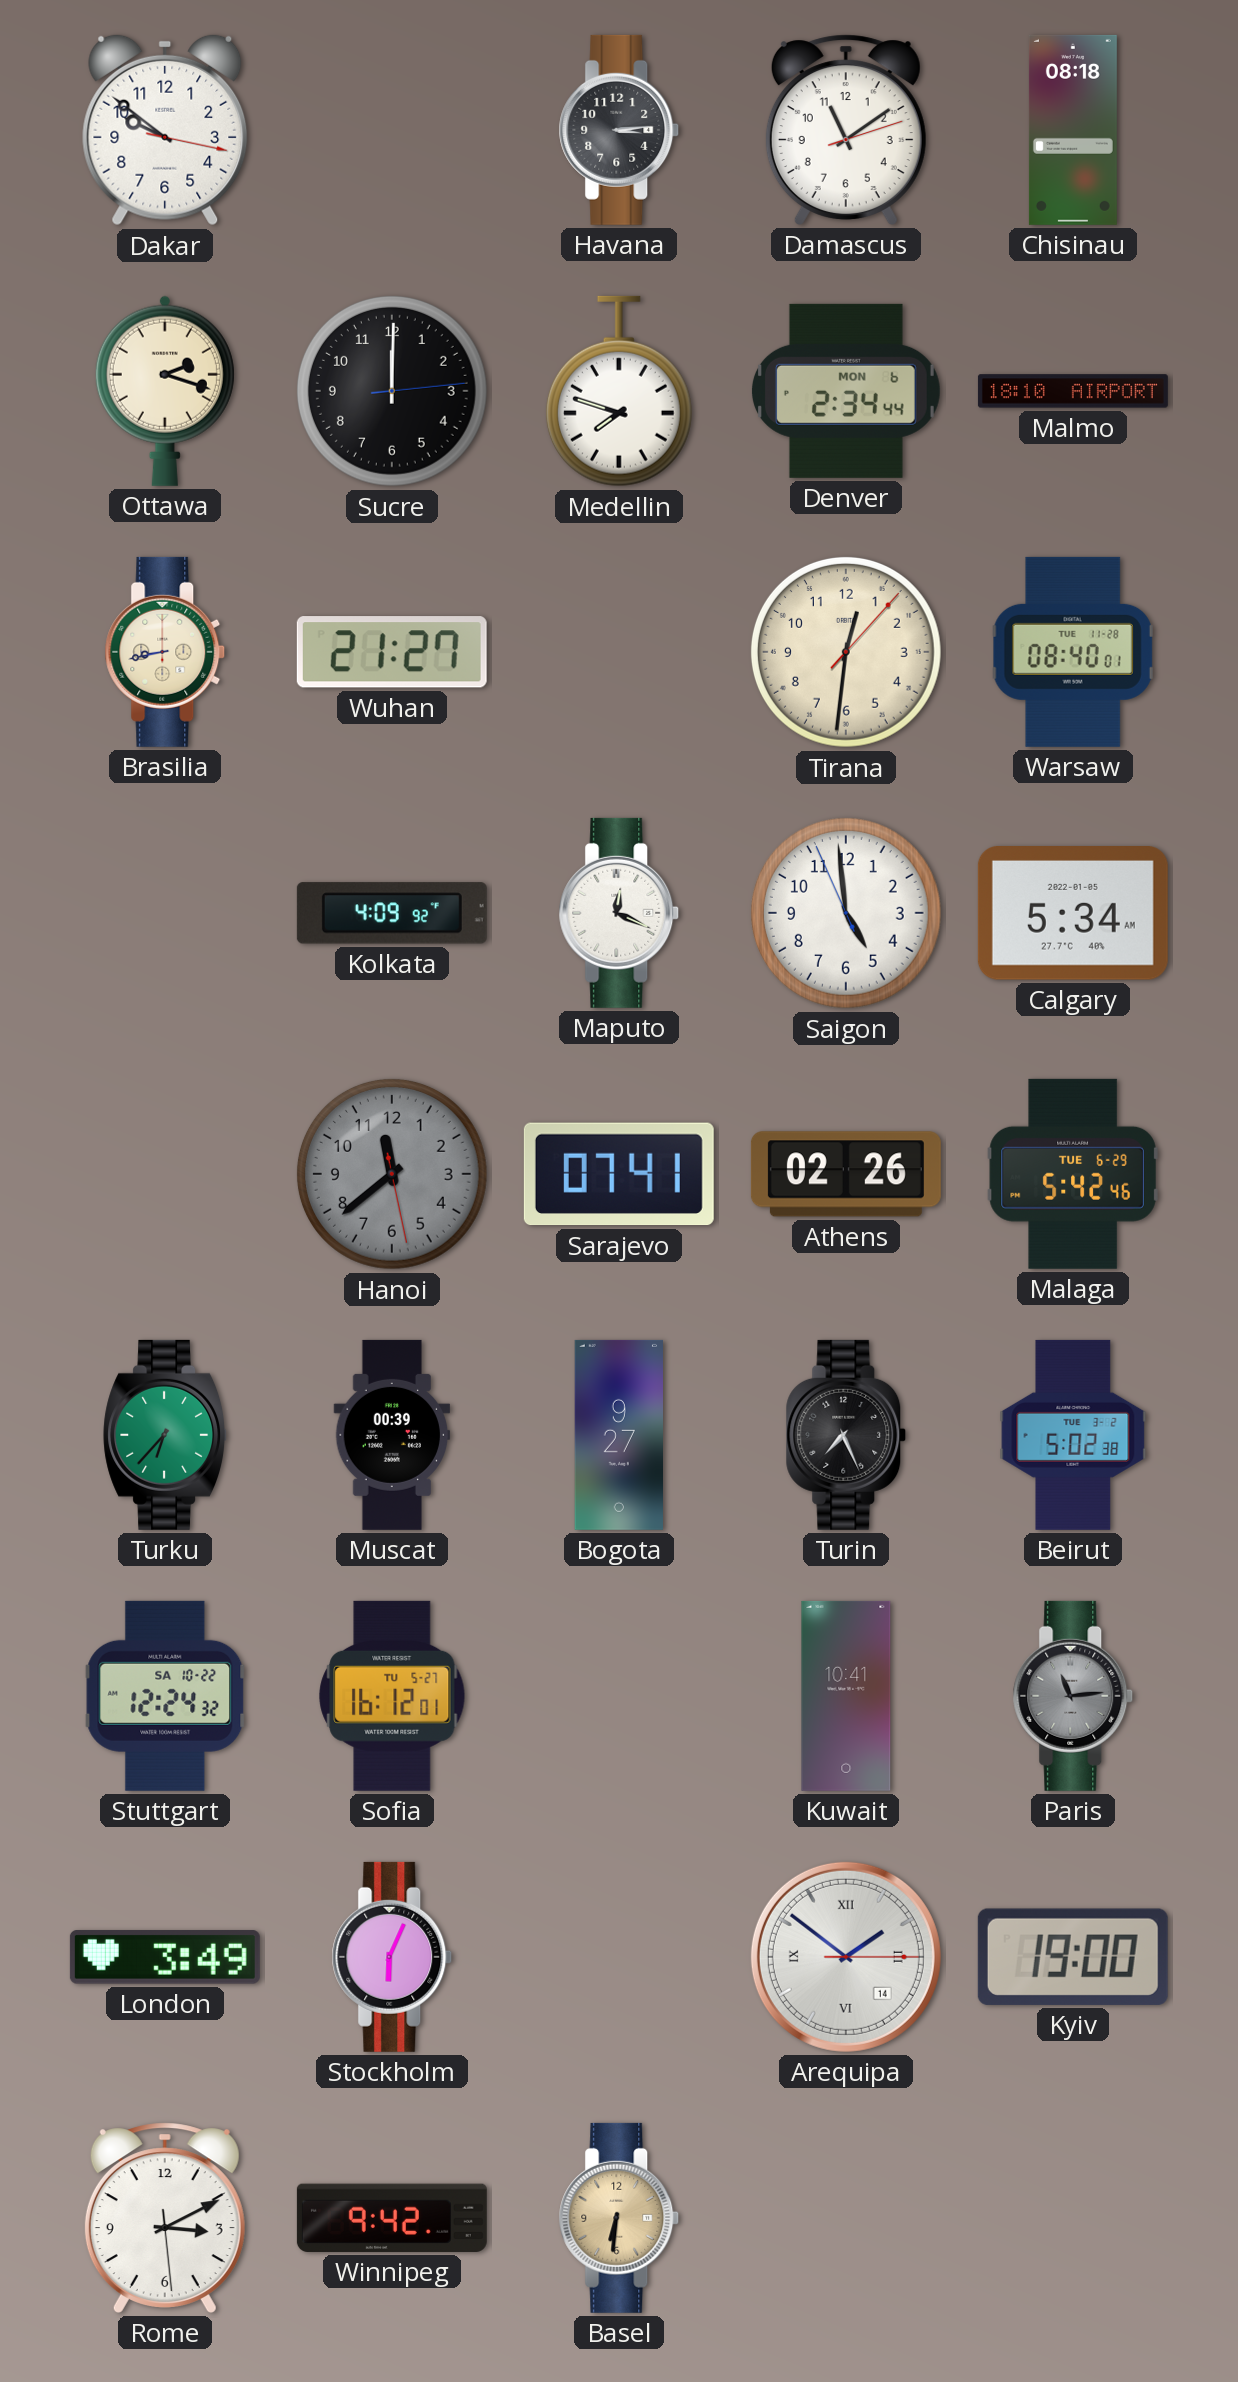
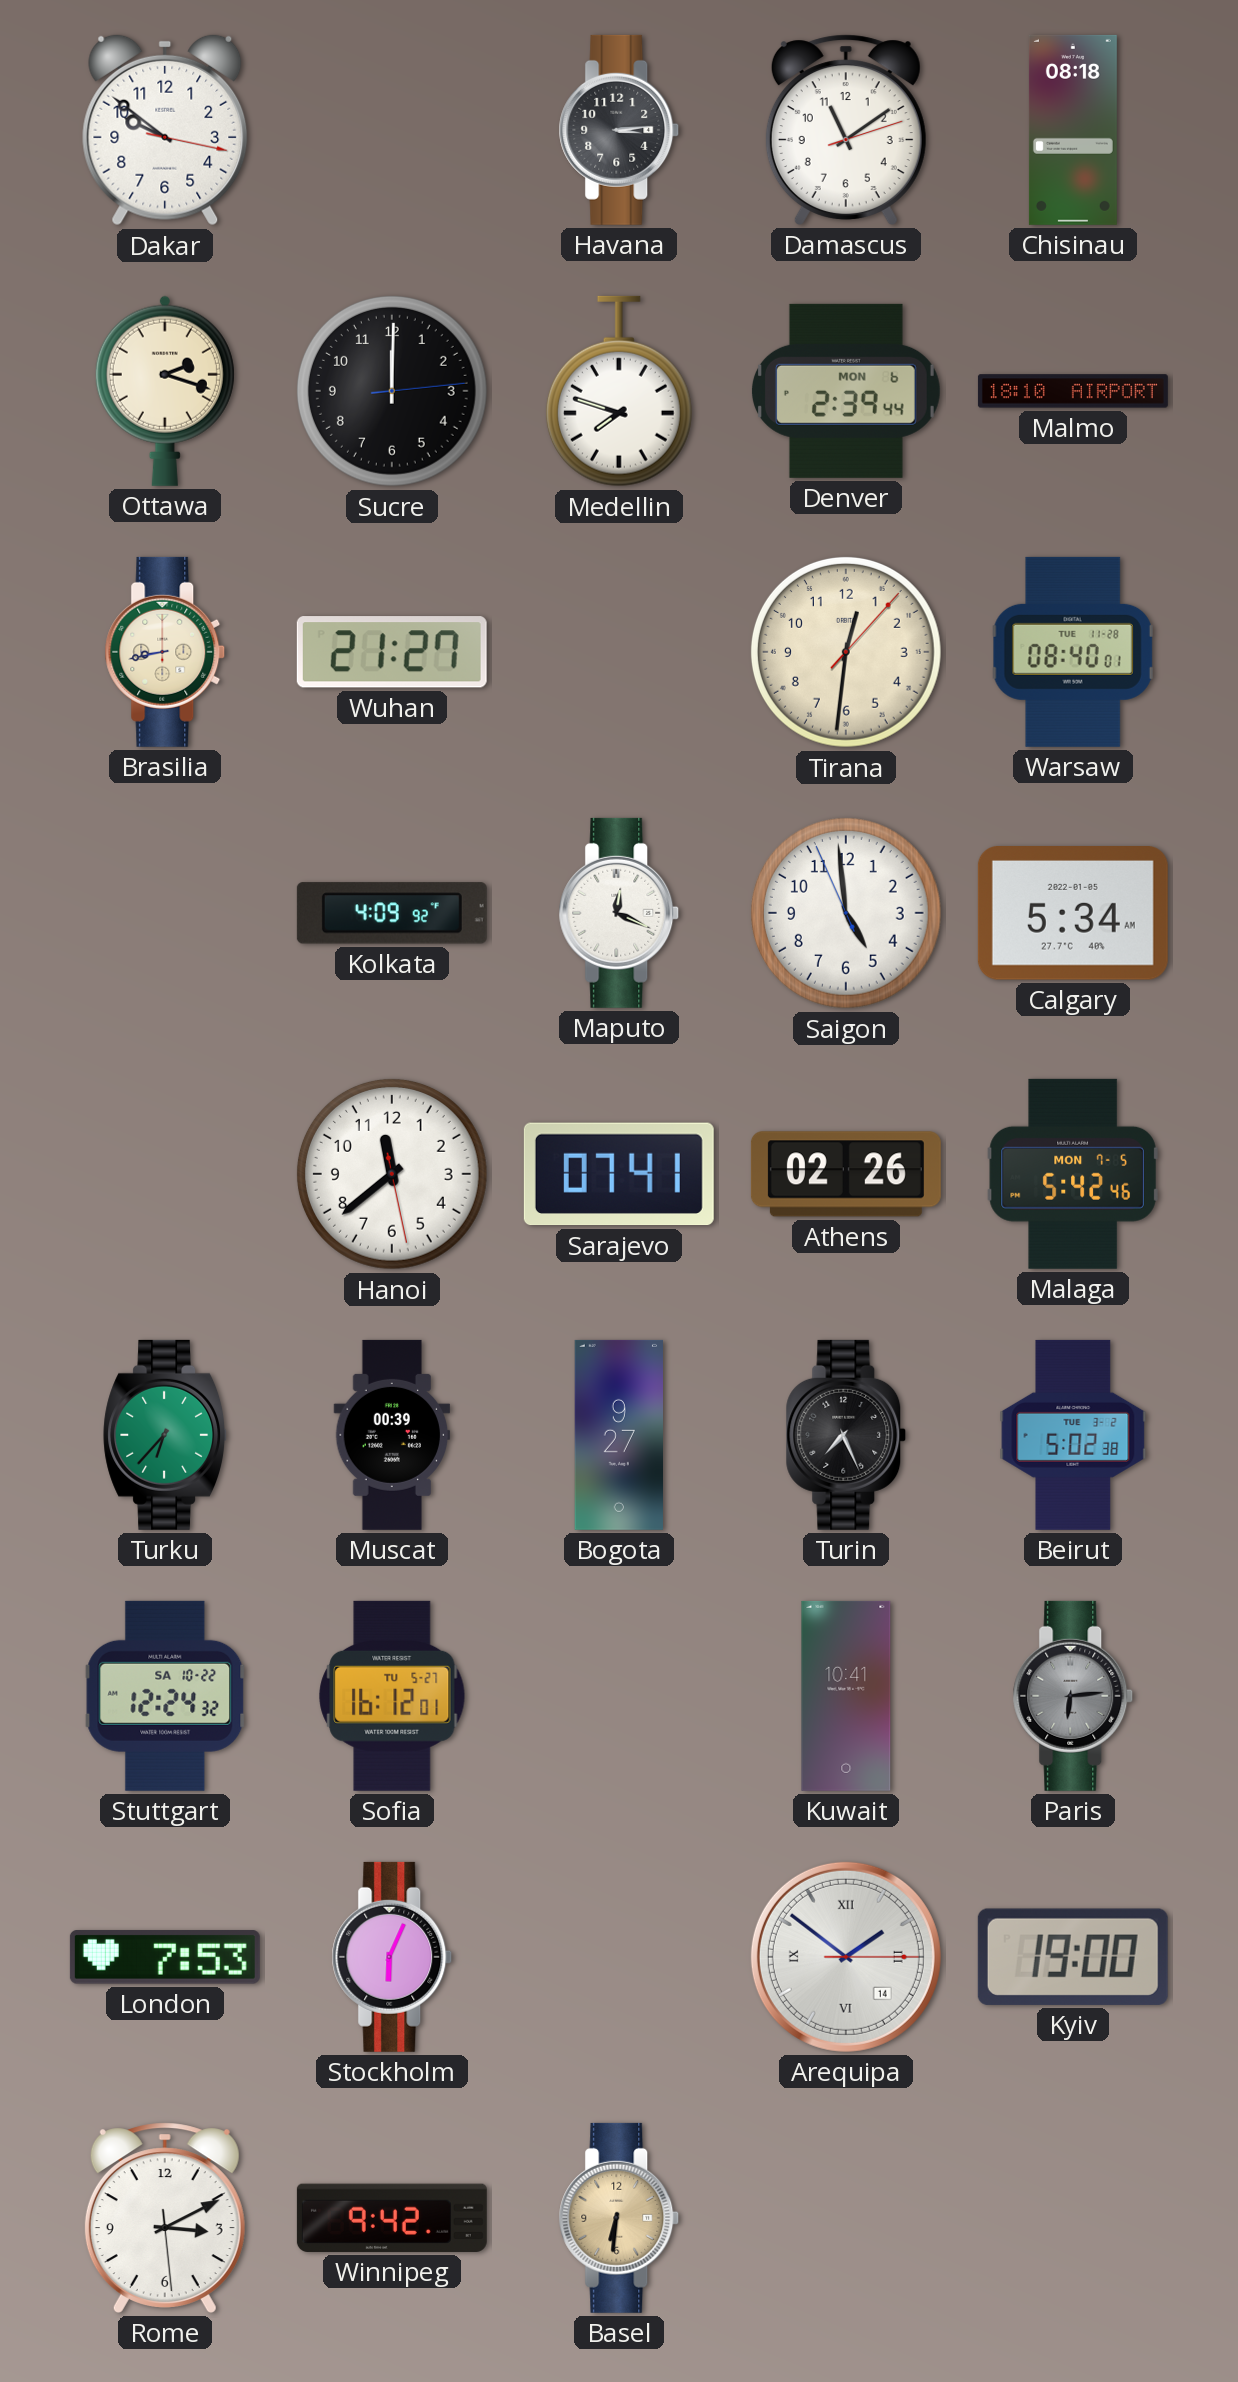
Denver: 2:34 -> 2:39 (846, 391)
Hanoi dial: grey -> white (392, 1174)
Malaga date: TUE 6-29 -> MON 7-5 (1073, 1174)
Paris: 11:14 -> 6:14 (1073, 1696)
London: 3:49 -> 7:53 (165, 1957)
